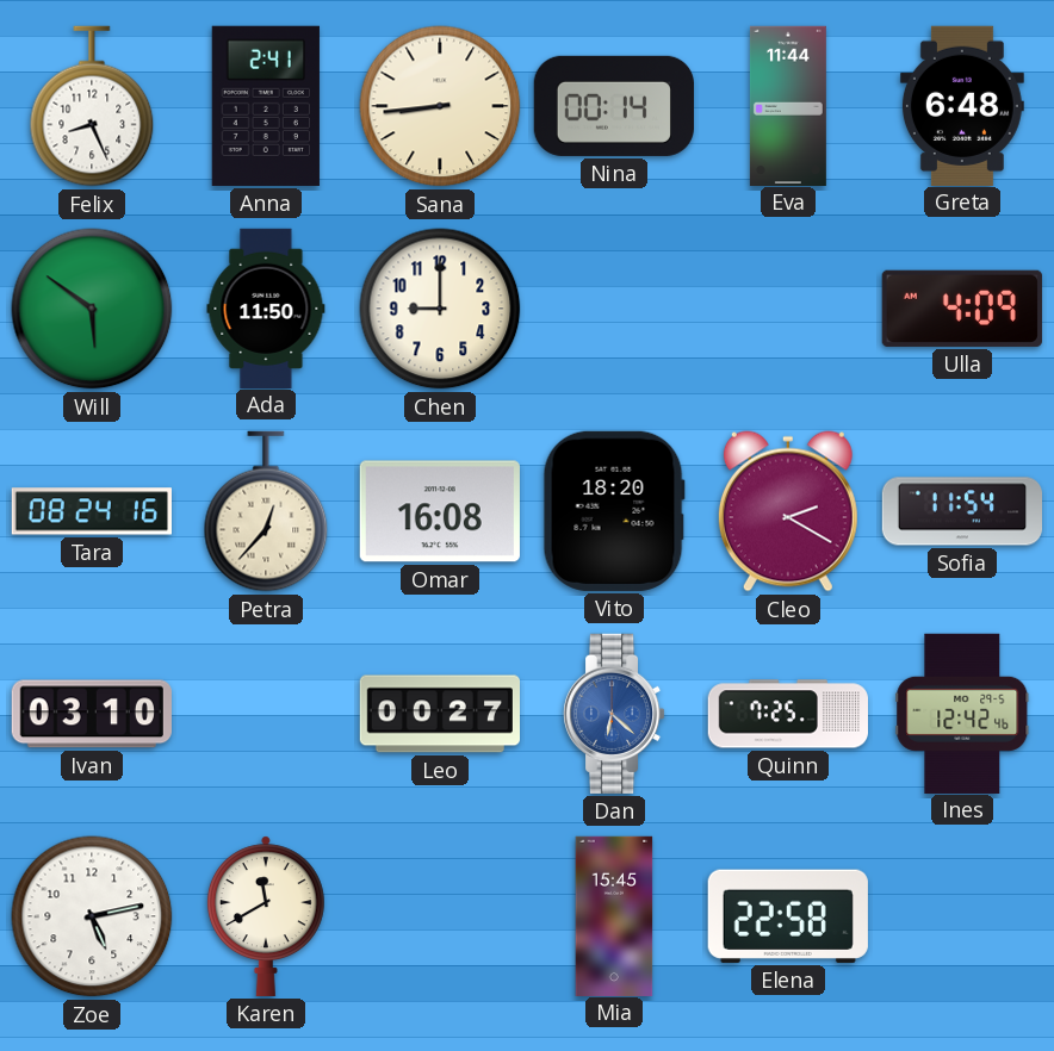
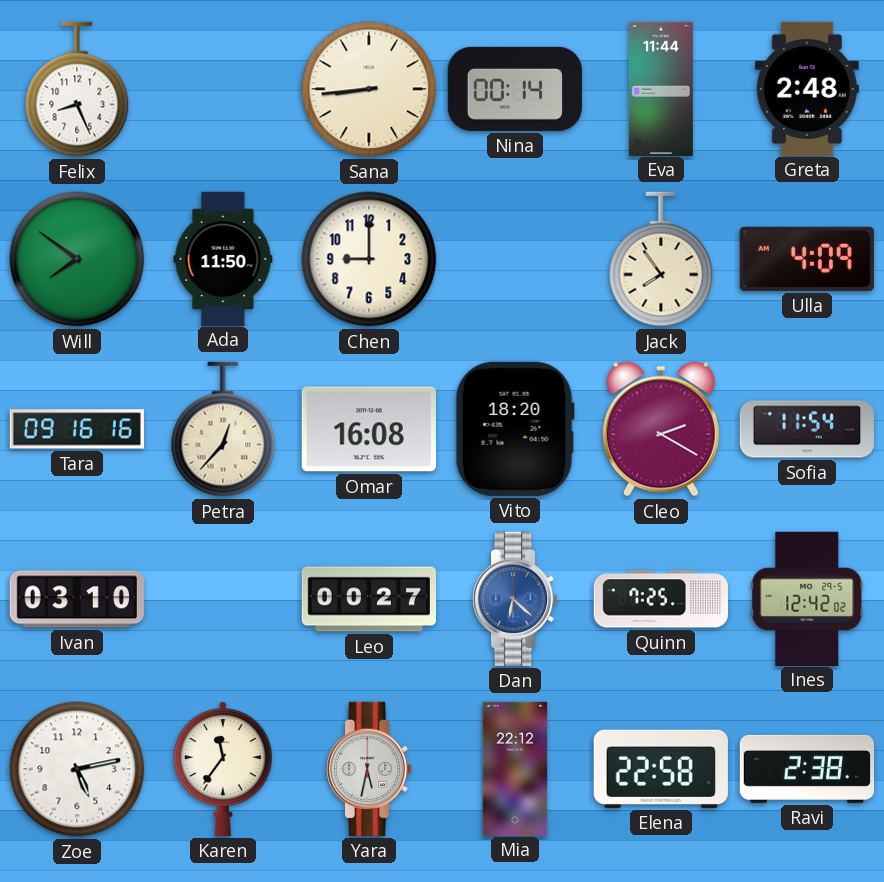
Anna: 2:41 -> none (266, 106)
Greta: 6:48 -> 2:48 (807, 88)
Will: 5:51 -> 7:51 (77, 259)
Jack: none -> 7:54 (661, 259)
Tara: 08:24 -> 09:16 (77, 429)
Ines: 12:42:46 -> 12:42:02 (807, 598)
Karen: 11:40 -> 11:36 (223, 769)
Yara: none -> 5:32 (369, 769)
Mia: 15:45 -> 22:12 (515, 768)
Ravi: none -> 2:38 (806, 769)
